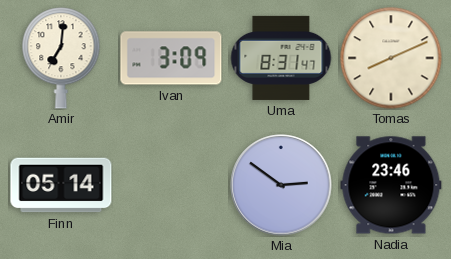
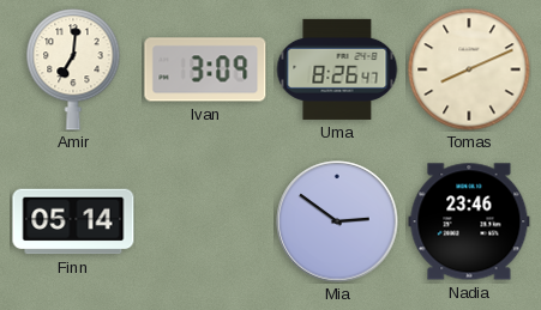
Uma: 8:31 -> 8:26 (337, 69)
